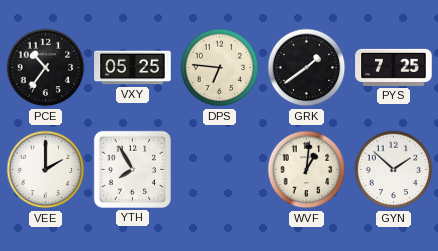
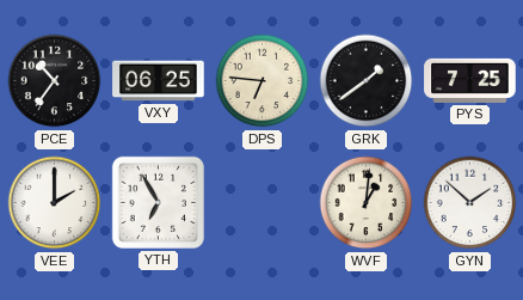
VXY: 05:25 -> 06:25 (159, 81)
YTH: 7:55 -> 6:55 (158, 202)
